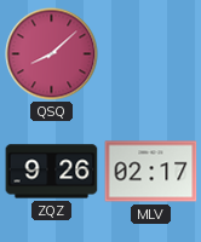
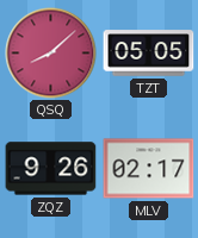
TZT: none -> 05:05 (149, 54)
